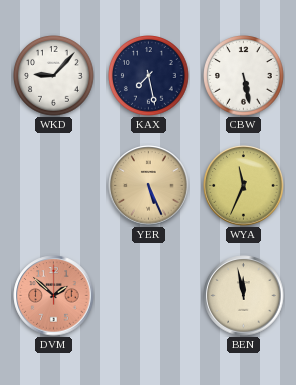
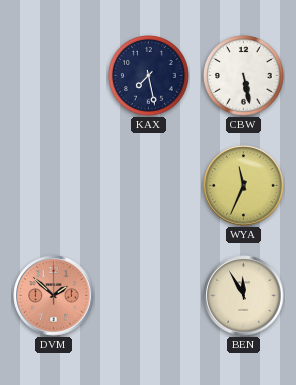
WKD: 9:07 -> none (54, 76)
YER: 5:26 -> none (149, 186)
BEN: 11:58 -> 11:55 (244, 296)
